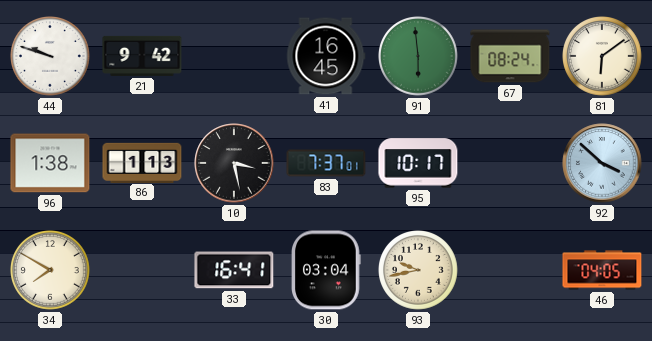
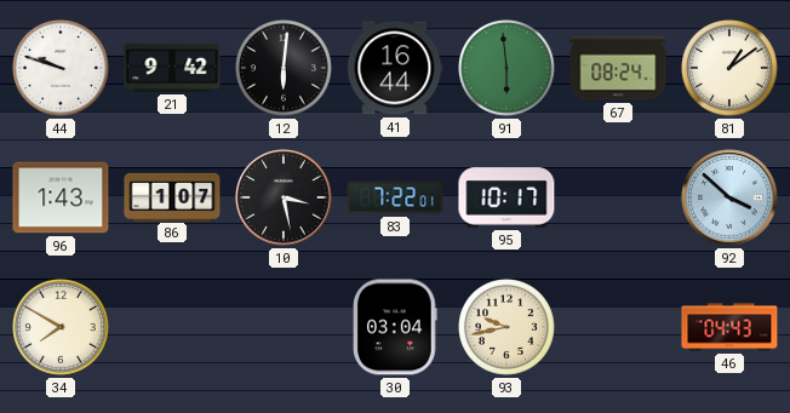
12: none -> 6:01 (285, 69)
41: 16:45 -> 16:44 (395, 68)
81: 6:09 -> 1:09 (731, 69)
96: 1:38 -> 1:43 (61, 197)
86: 1:13 -> 1:07 (172, 196)
83: 7:37 -> 7:22 (395, 197)
33: 16:41 -> none (234, 270)
46: 04:05 -> 04:43 (729, 327)
